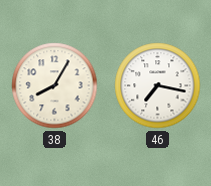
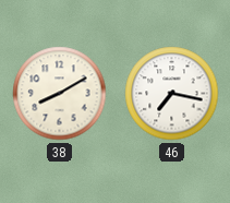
38: 8:05 -> 8:10 (60, 94)
